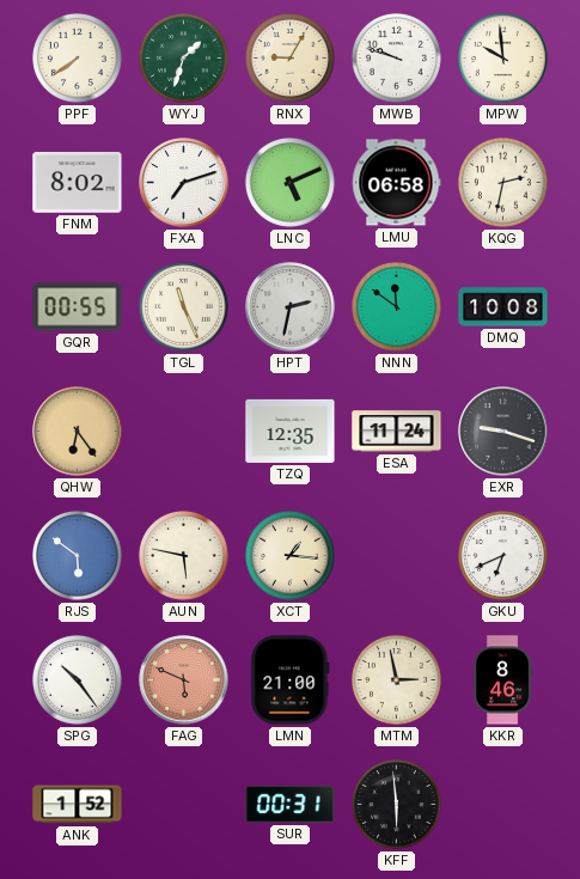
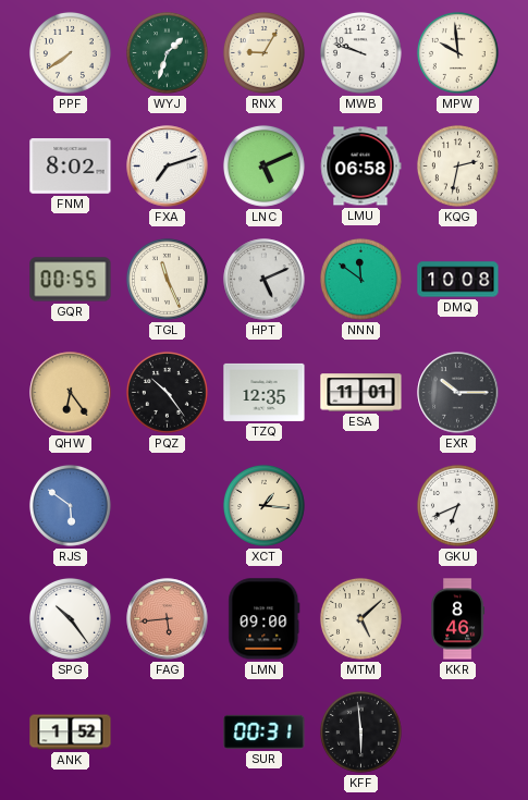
HPT: 2:32 -> 5:11 (265, 280)
PQZ: none -> 10:24 (167, 392)
ESA: 11:24 -> 11:01 (361, 393)
EXR: 9:18 -> 10:15 (458, 393)
AUN: 5:47 -> none (183, 555)
FAG: 5:49 -> 5:44 (168, 619)
LMN: 21:00 -> 09:00 (265, 619)
MTM: 2:58 -> 5:08 (360, 618)
